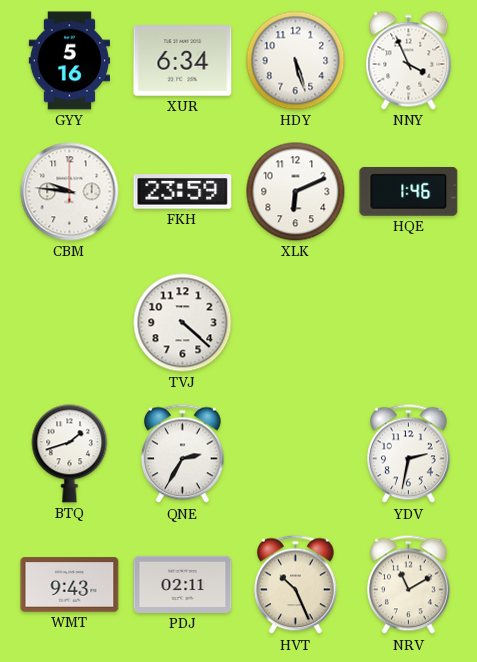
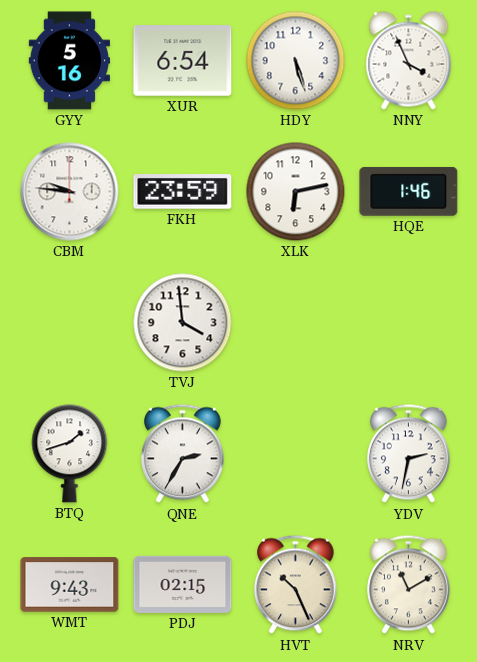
XUR: 6:34 -> 6:54 (183, 61)
XLK: 6:11 -> 6:13 (296, 192)
TVJ: 4:22 -> 3:59 (183, 323)
PDJ: 02:11 -> 02:15 (183, 584)
